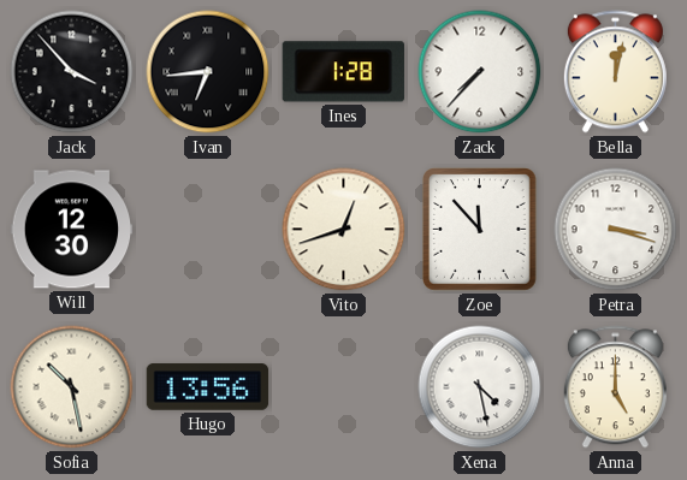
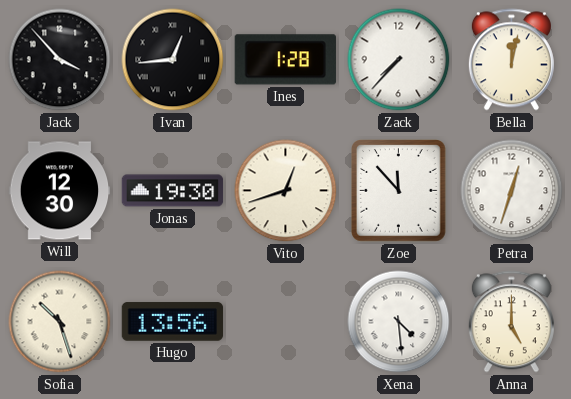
Ivan: 6:44 -> 12:44 (173, 60)
Jonas: none -> 19:30 (173, 191)
Petra: 3:18 -> 12:33 (512, 191)
Sofia: 10:28 -> 10:27 (60, 322)
Xena: 4:28 -> 4:29 (399, 322)
